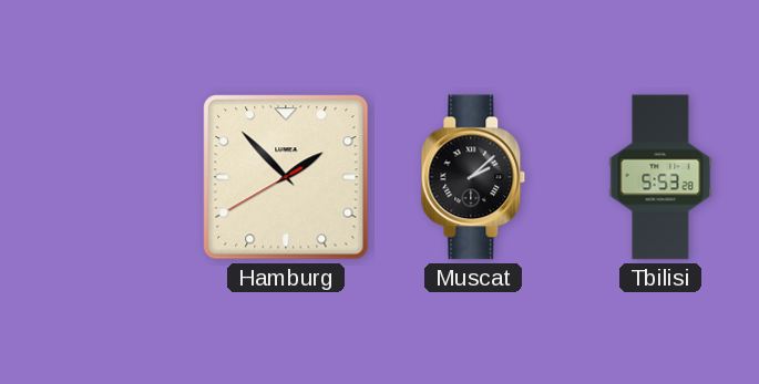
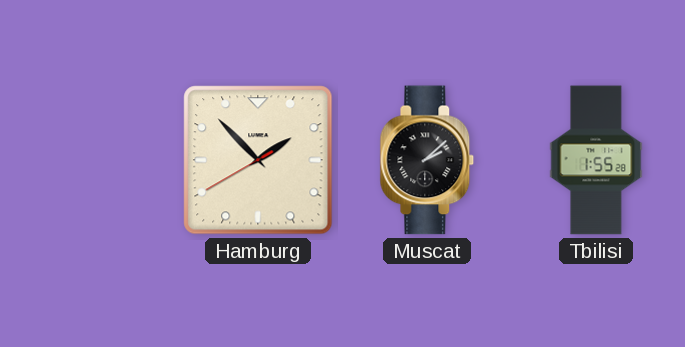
Tbilisi: 5:53 -> 1:55 (596, 160)
